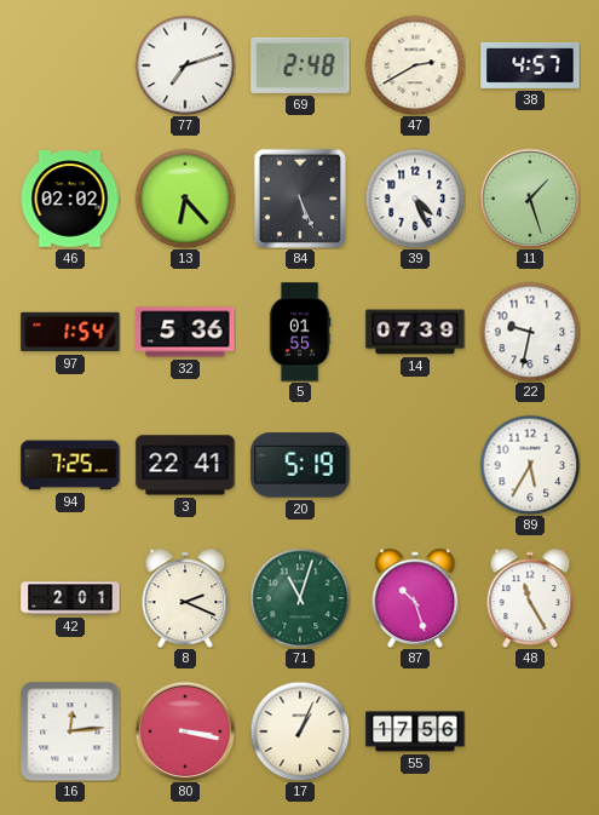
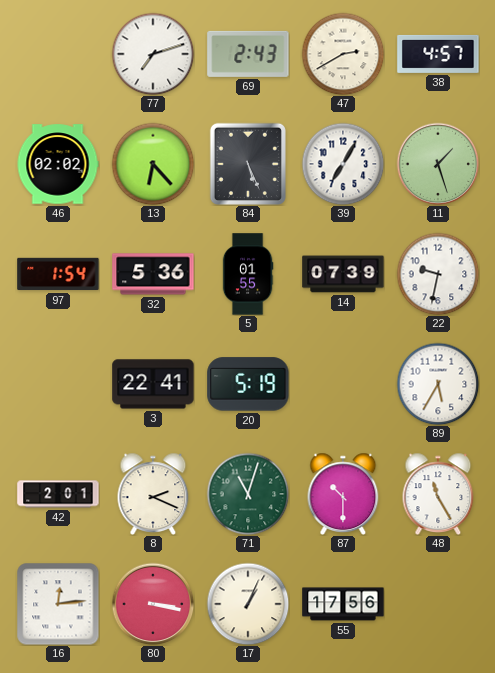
69: 2:48 -> 2:43 (248, 54)
39: 4:26 -> 7:05 (343, 164)
94: 7:25 -> none (70, 465)
87: 10:27 -> 10:30 (343, 494)
